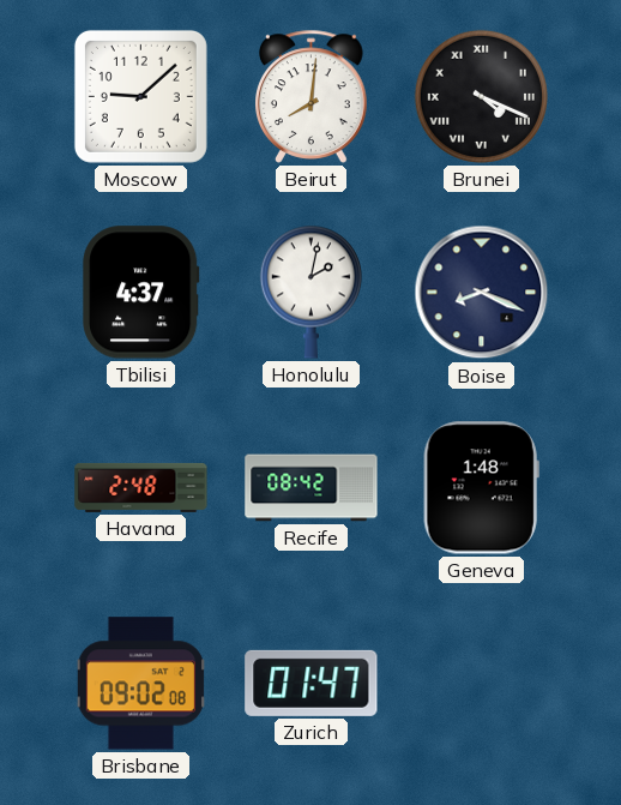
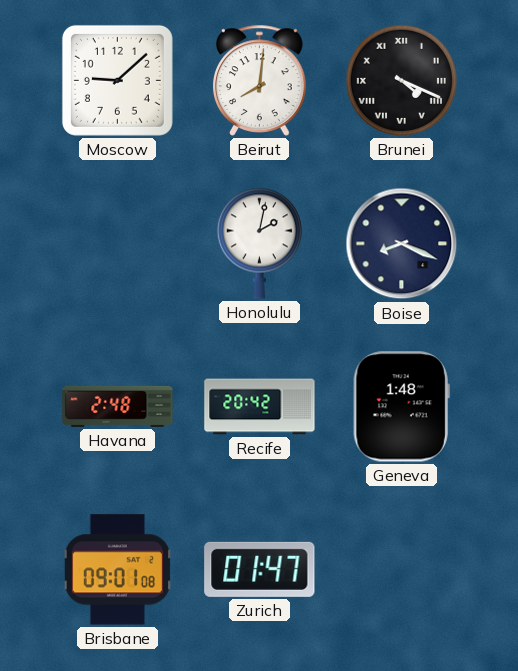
Tbilisi: 4:37 -> none (141, 293)
Recife: 08:42 -> 20:42 (260, 407)
Brisbane: 09:02 -> 09:01 (117, 570)
